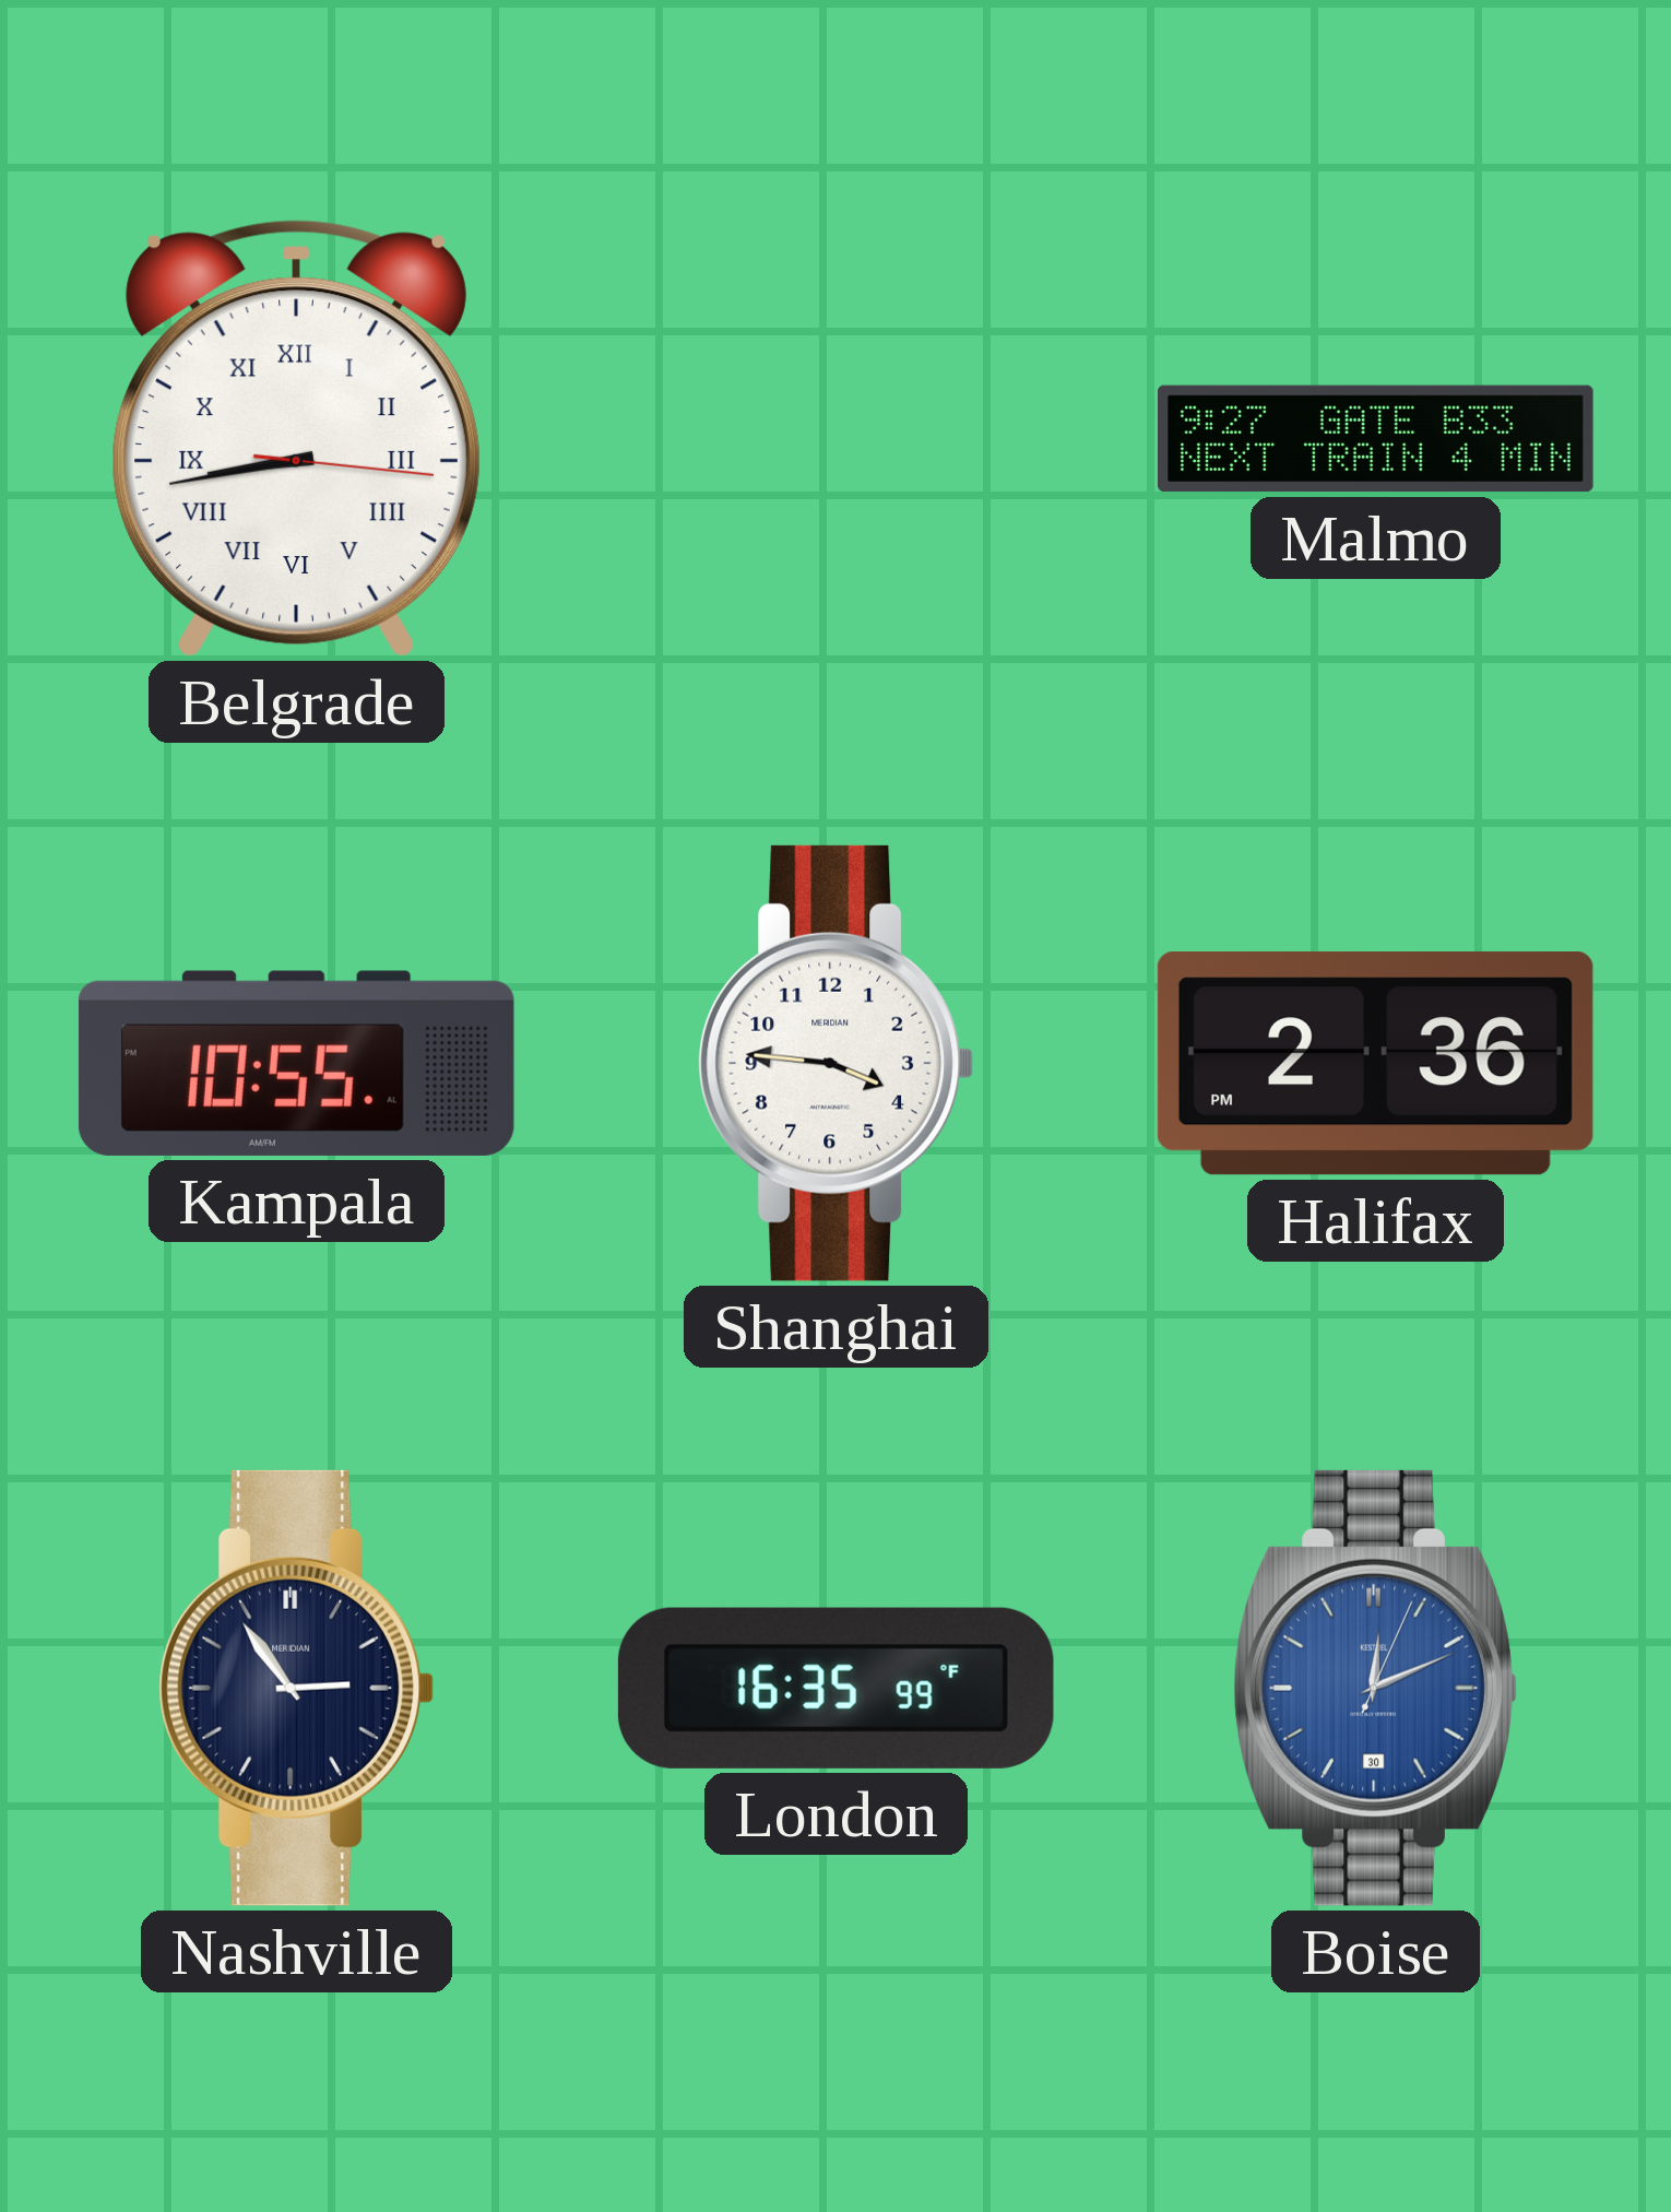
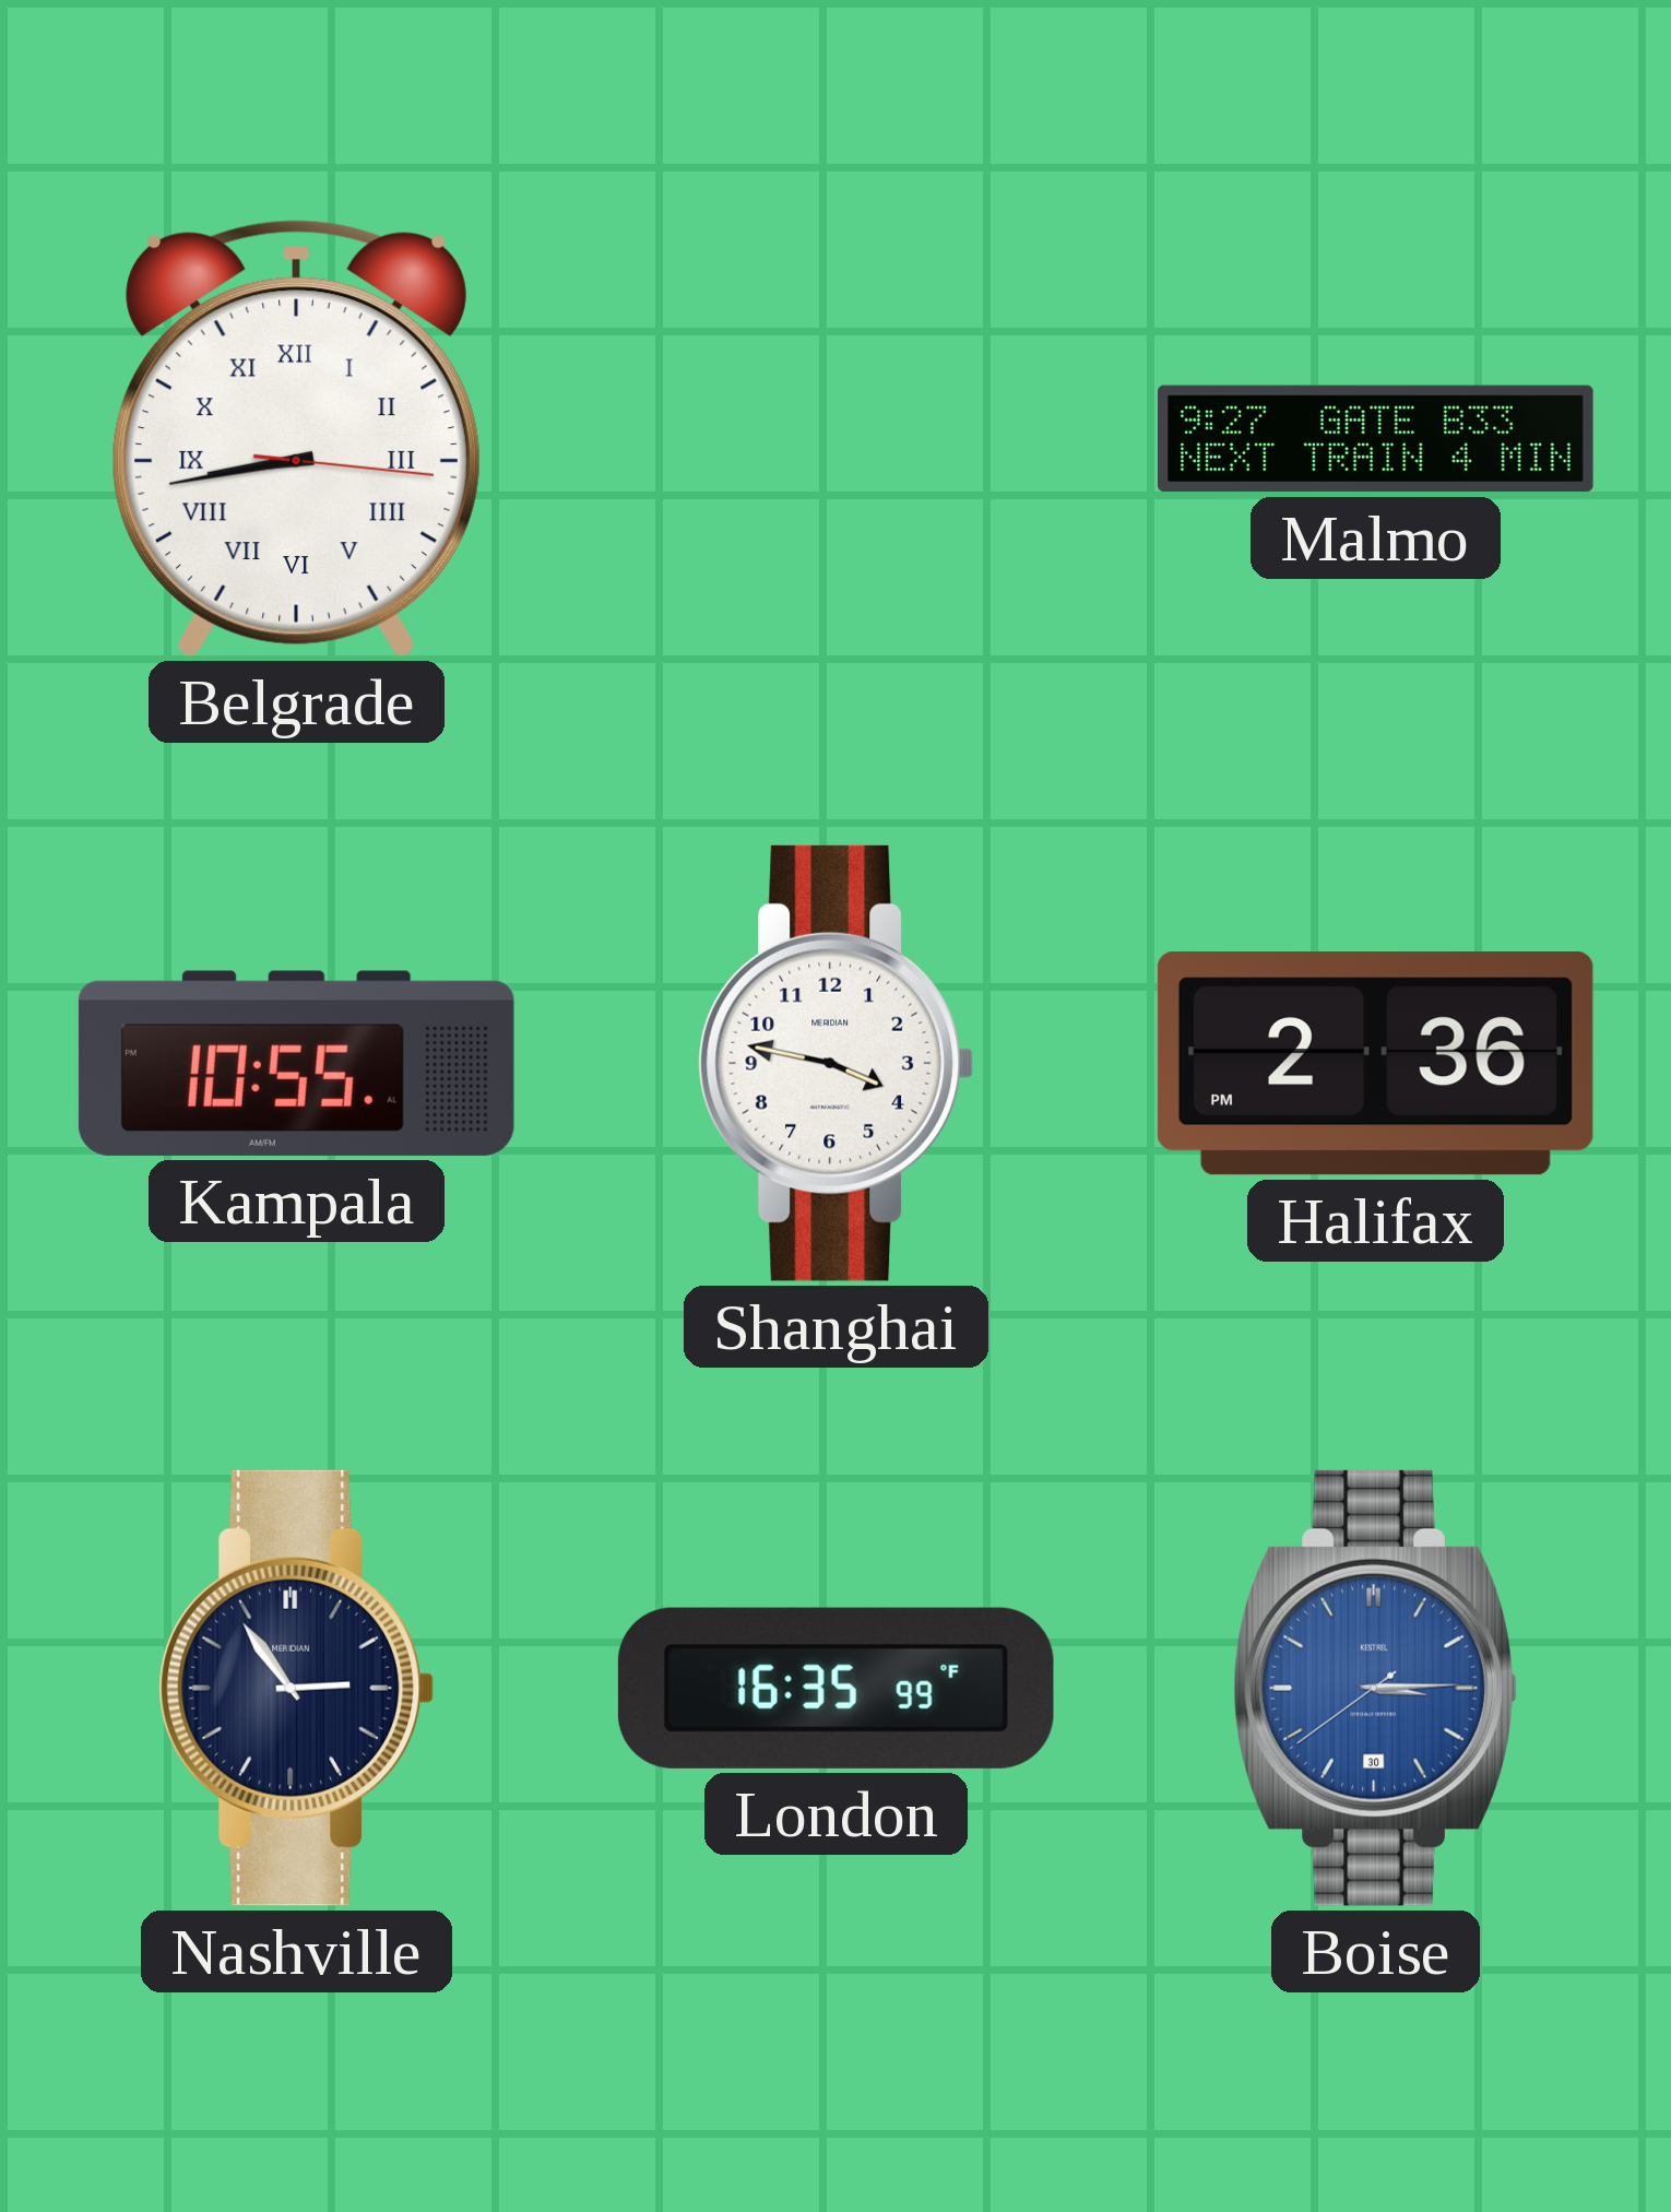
Shanghai: 3:46 -> 3:47 (837, 1063)
Boise: 12:11 -> 3:14 (1375, 1688)
